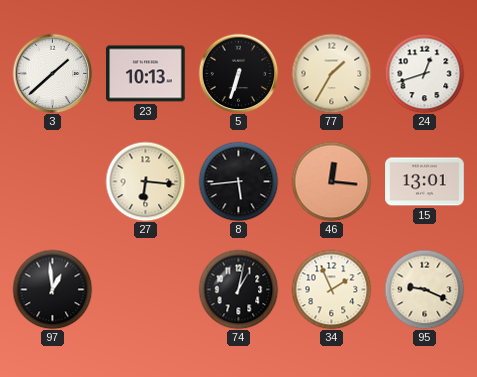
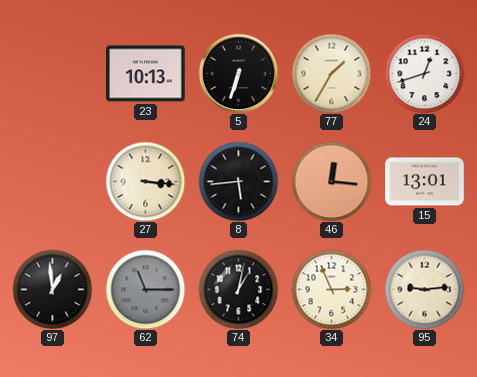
3: 1:38 -> none (52, 73)
27: 6:16 -> 3:16 (145, 181)
62: none -> 11:15 (145, 289)
34: 1:56 -> 2:56 (331, 289)
95: 9:19 -> 9:14 (424, 289)
